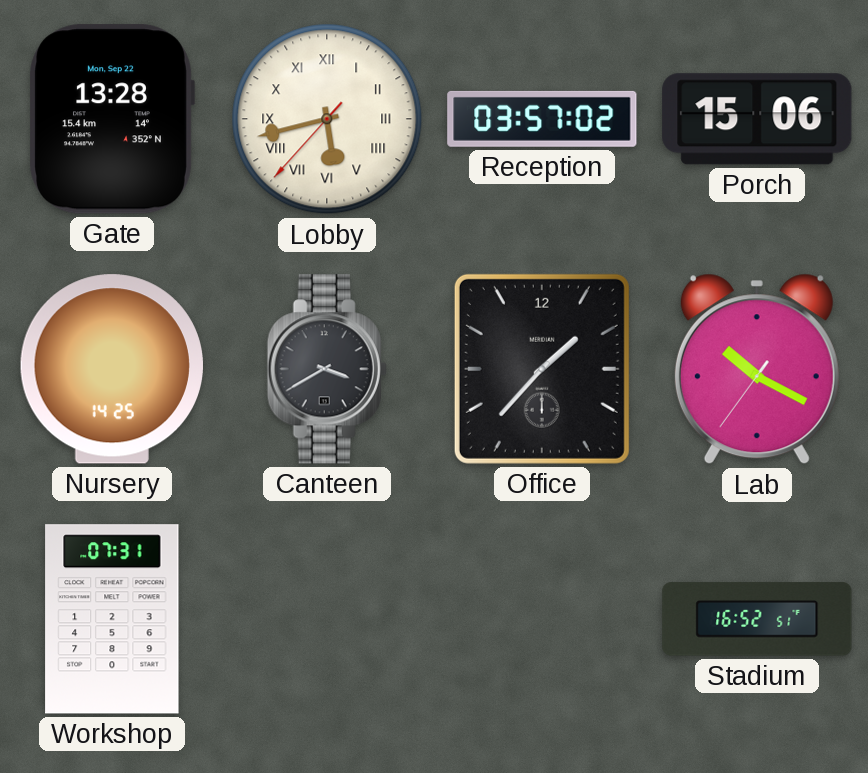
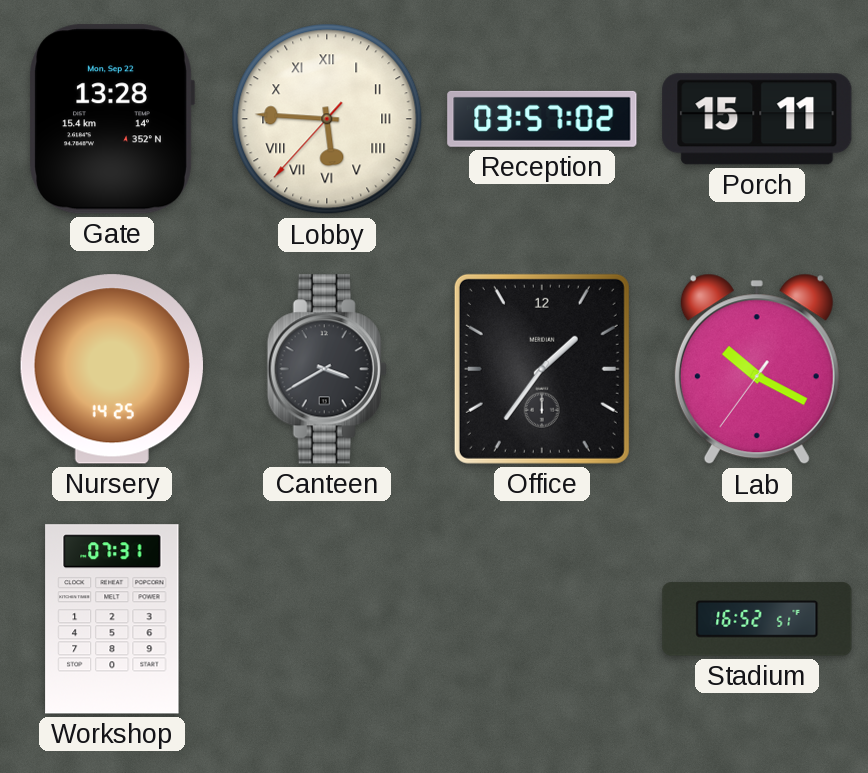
Lobby: 5:42 -> 5:45 (327, 119)
Porch: 15:06 -> 15:11 (757, 119)
Office: 1:37 -> 1:36 (542, 369)
